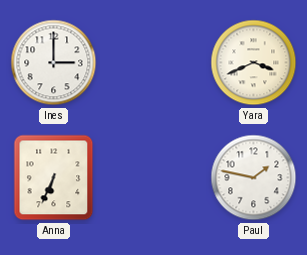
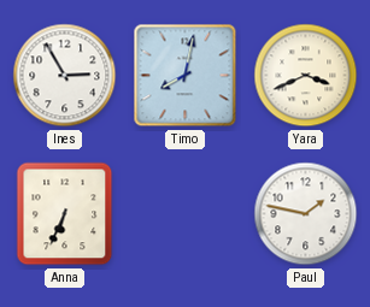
Ines: 3:00 -> 2:55 (65, 76)
Timo: none -> 8:02 (186, 76)
